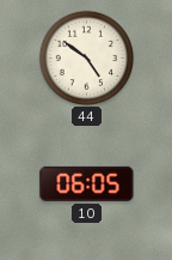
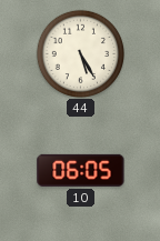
44: 4:51 -> 5:25 (80, 53)
